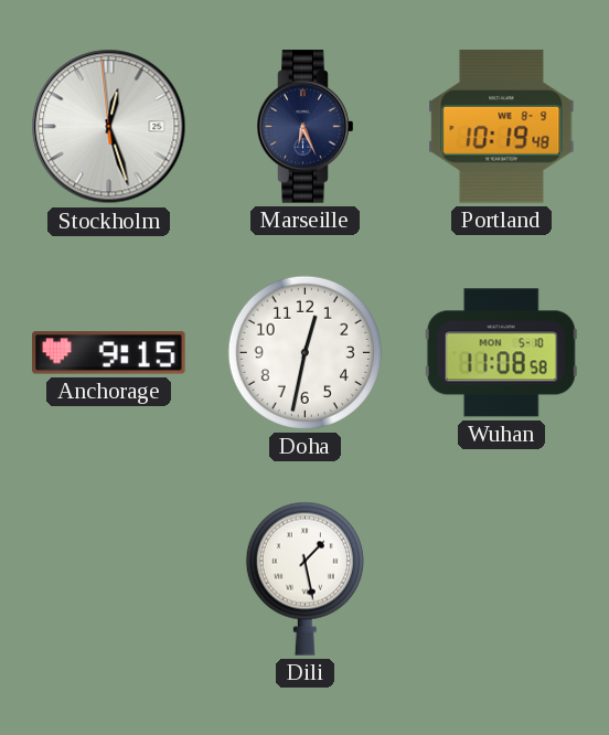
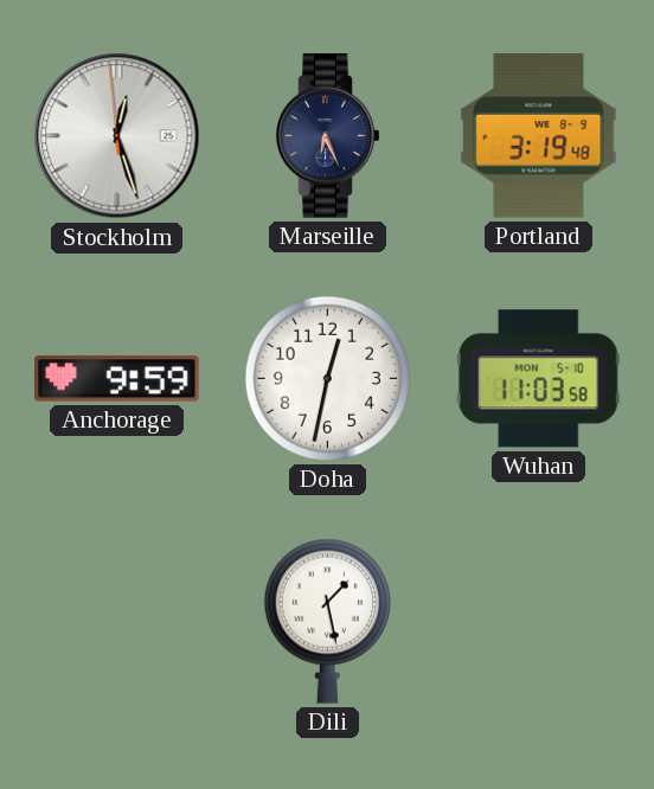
Portland: 10:19 -> 3:19 (539, 136)
Anchorage: 9:15 -> 9:59 (117, 379)
Wuhan: 11:08 -> 11:03 (538, 379)
